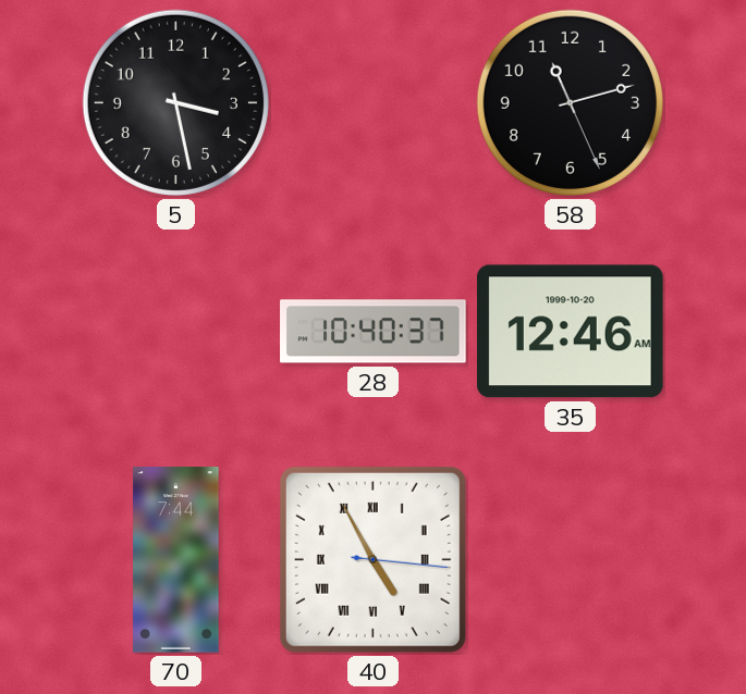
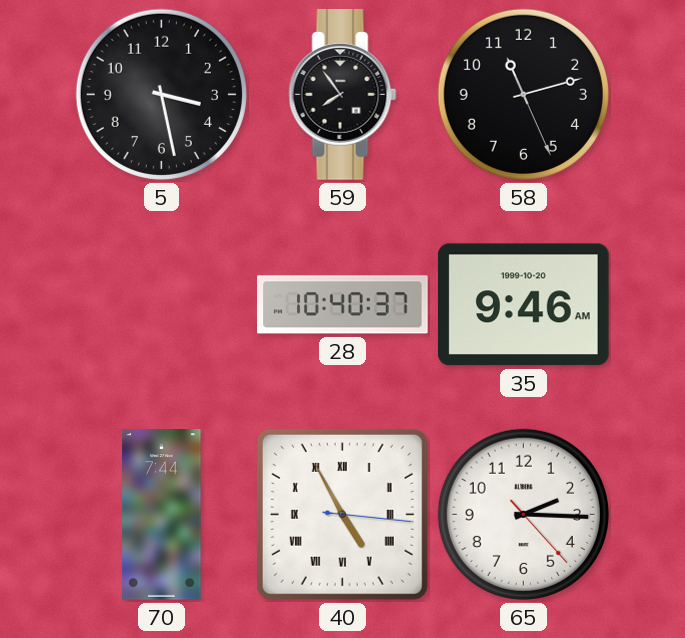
59: none -> 7:54 (343, 95)
35: 12:46 -> 9:46 (523, 305)
65: none -> 2:15 (523, 514)
